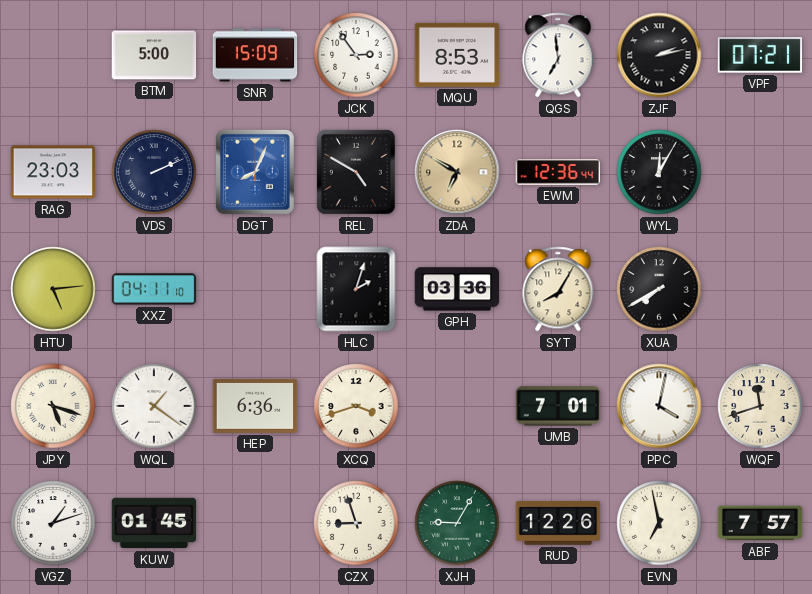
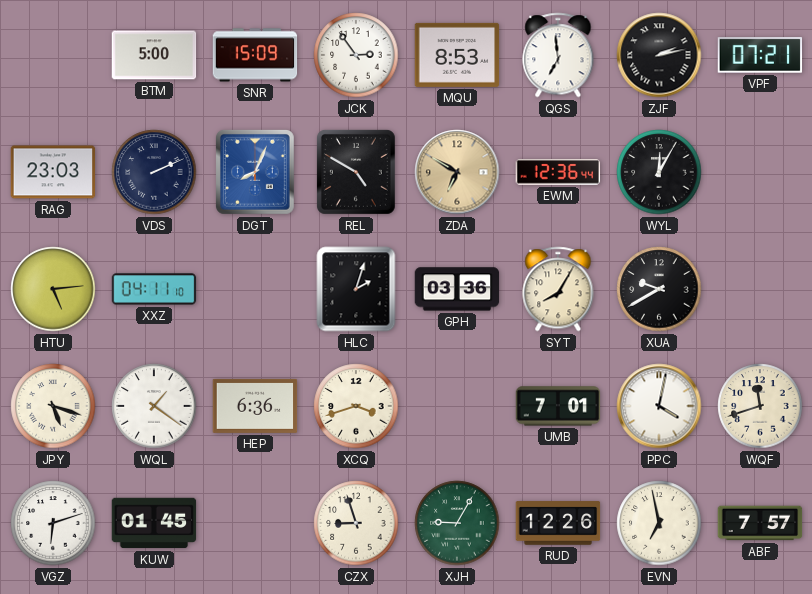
XUA: 7:40 -> 9:40 (659, 289)
VGZ: 1:12 -> 6:12 (53, 523)
